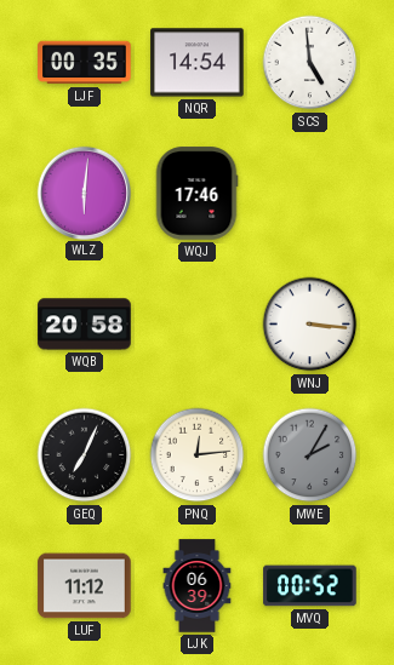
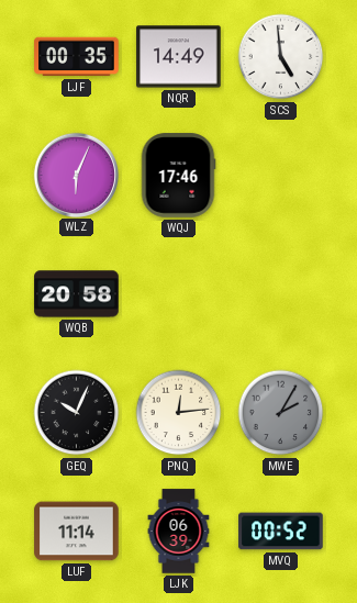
NQR: 14:54 -> 14:49 (179, 57)
WLZ: 6:01 -> 6:04 (76, 175)
WNJ: 3:16 -> none (310, 325)
GEQ: 7:04 -> 10:04 (77, 413)
LUF: 11:12 -> 11:14 (77, 532)
